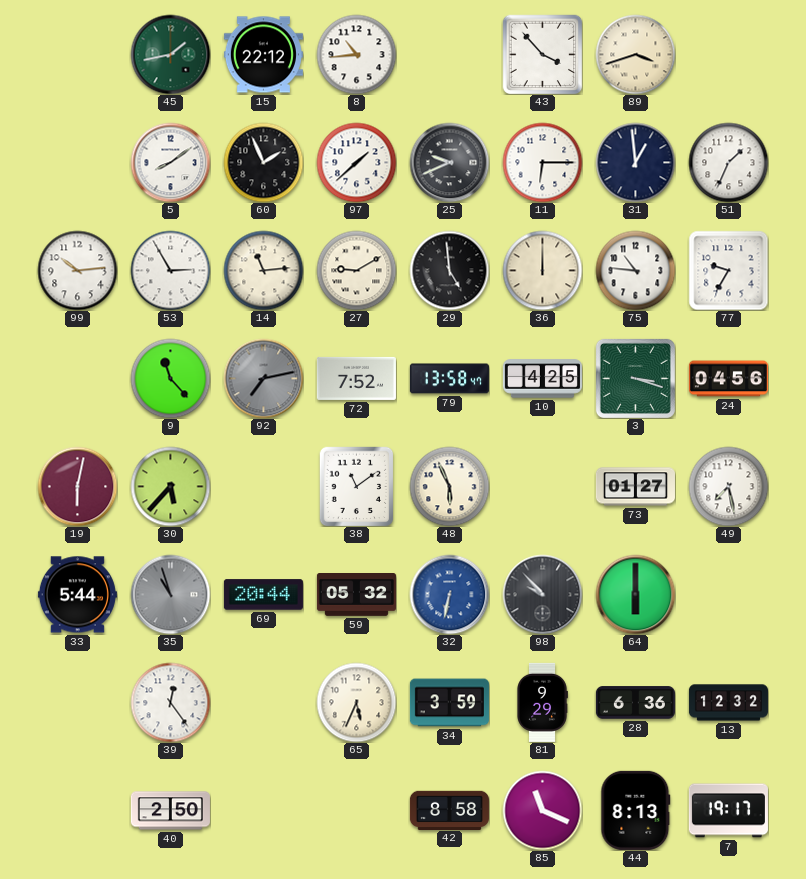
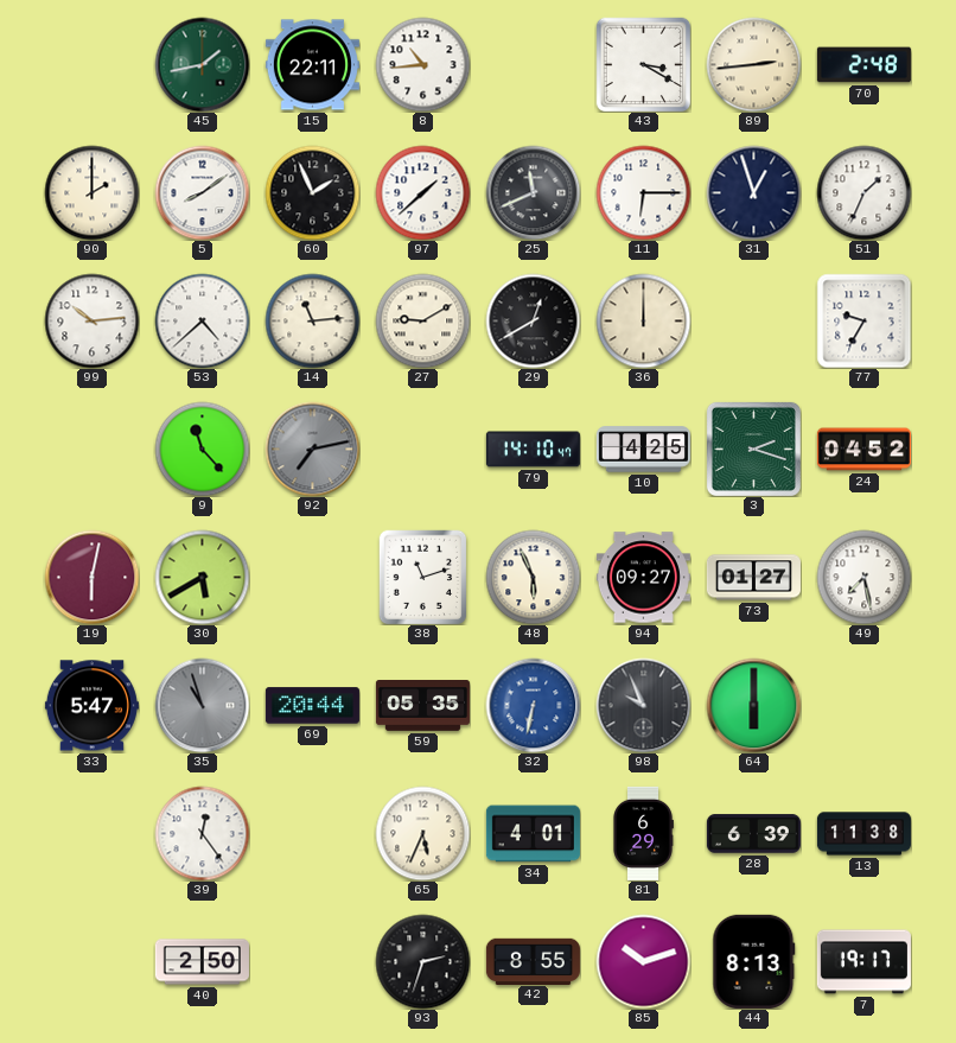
15: 22:12 -> 22:11 (312, 65)
43: 3:53 -> 3:20 (643, 64)
89: 3:42 -> 2:44 (753, 64)
70: none -> 2:48 (863, 65)
90: none -> 2:00 (91, 192)
25: 9:41 -> 11:41 (533, 192)
31: 12:59 -> 12:57 (753, 192)
53: 2:55 -> 4:38 (202, 320)
29: 4:59 -> 12:40 (533, 320)
75: 10:46 -> none (635, 270)
72: 7:52 -> none (356, 378)
79: 13:58 -> 14:10 (533, 450)
3: 3:18 -> 2:18 (753, 449)
24: 04:56 -> 04:52 (863, 450)
30: 5:37 -> 5:40 (202, 577)
38: 11:09 -> 11:12 (423, 577)
94: none -> 09:27 (643, 578)
33: 5:44 -> 5:47 (91, 706)
59: 05:32 -> 05:35 (422, 706)
98: 9:53 -> 9:56 (643, 705)
34: 3:59 -> 4:01 (533, 834)
81: 9:29 -> 6:29 (643, 833)
28: 6:36 -> 6:39 (753, 834)
13: 12:32 -> 11:38 (863, 834)
93: none -> 2:33 (422, 961)
42: 8:58 -> 8:55 (533, 961)
85: 11:19 -> 10:12 (643, 961)
